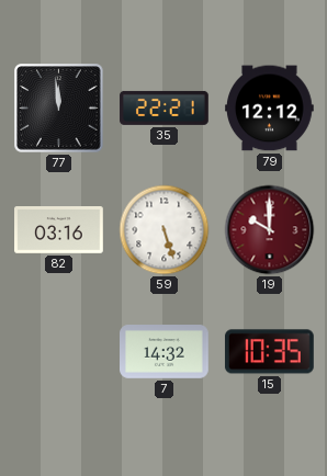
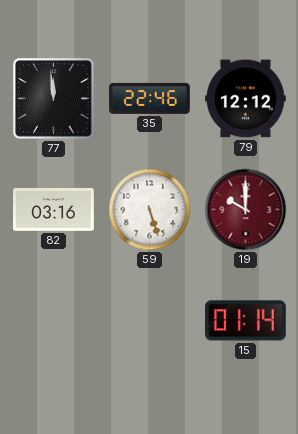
35: 22:21 -> 22:46 (150, 98)
7: 14:32 -> none (165, 352)
15: 10:35 -> 01:14 (245, 321)
